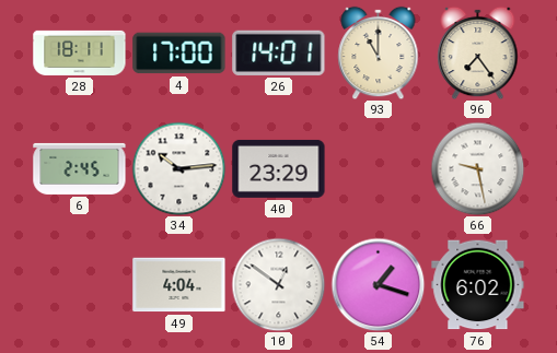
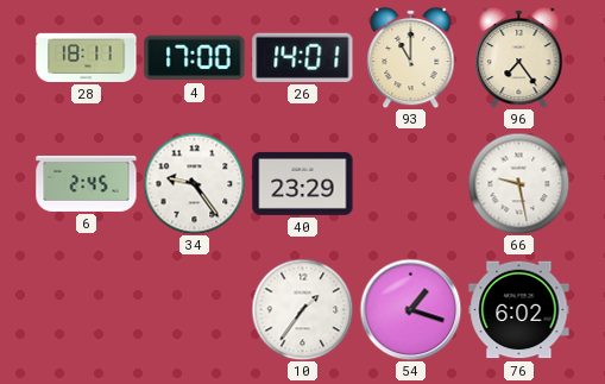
34: 10:14 -> 9:24 (194, 183)
49: 4:04 -> none (179, 285)
10: 12:51 -> 1:36 (302, 309)
